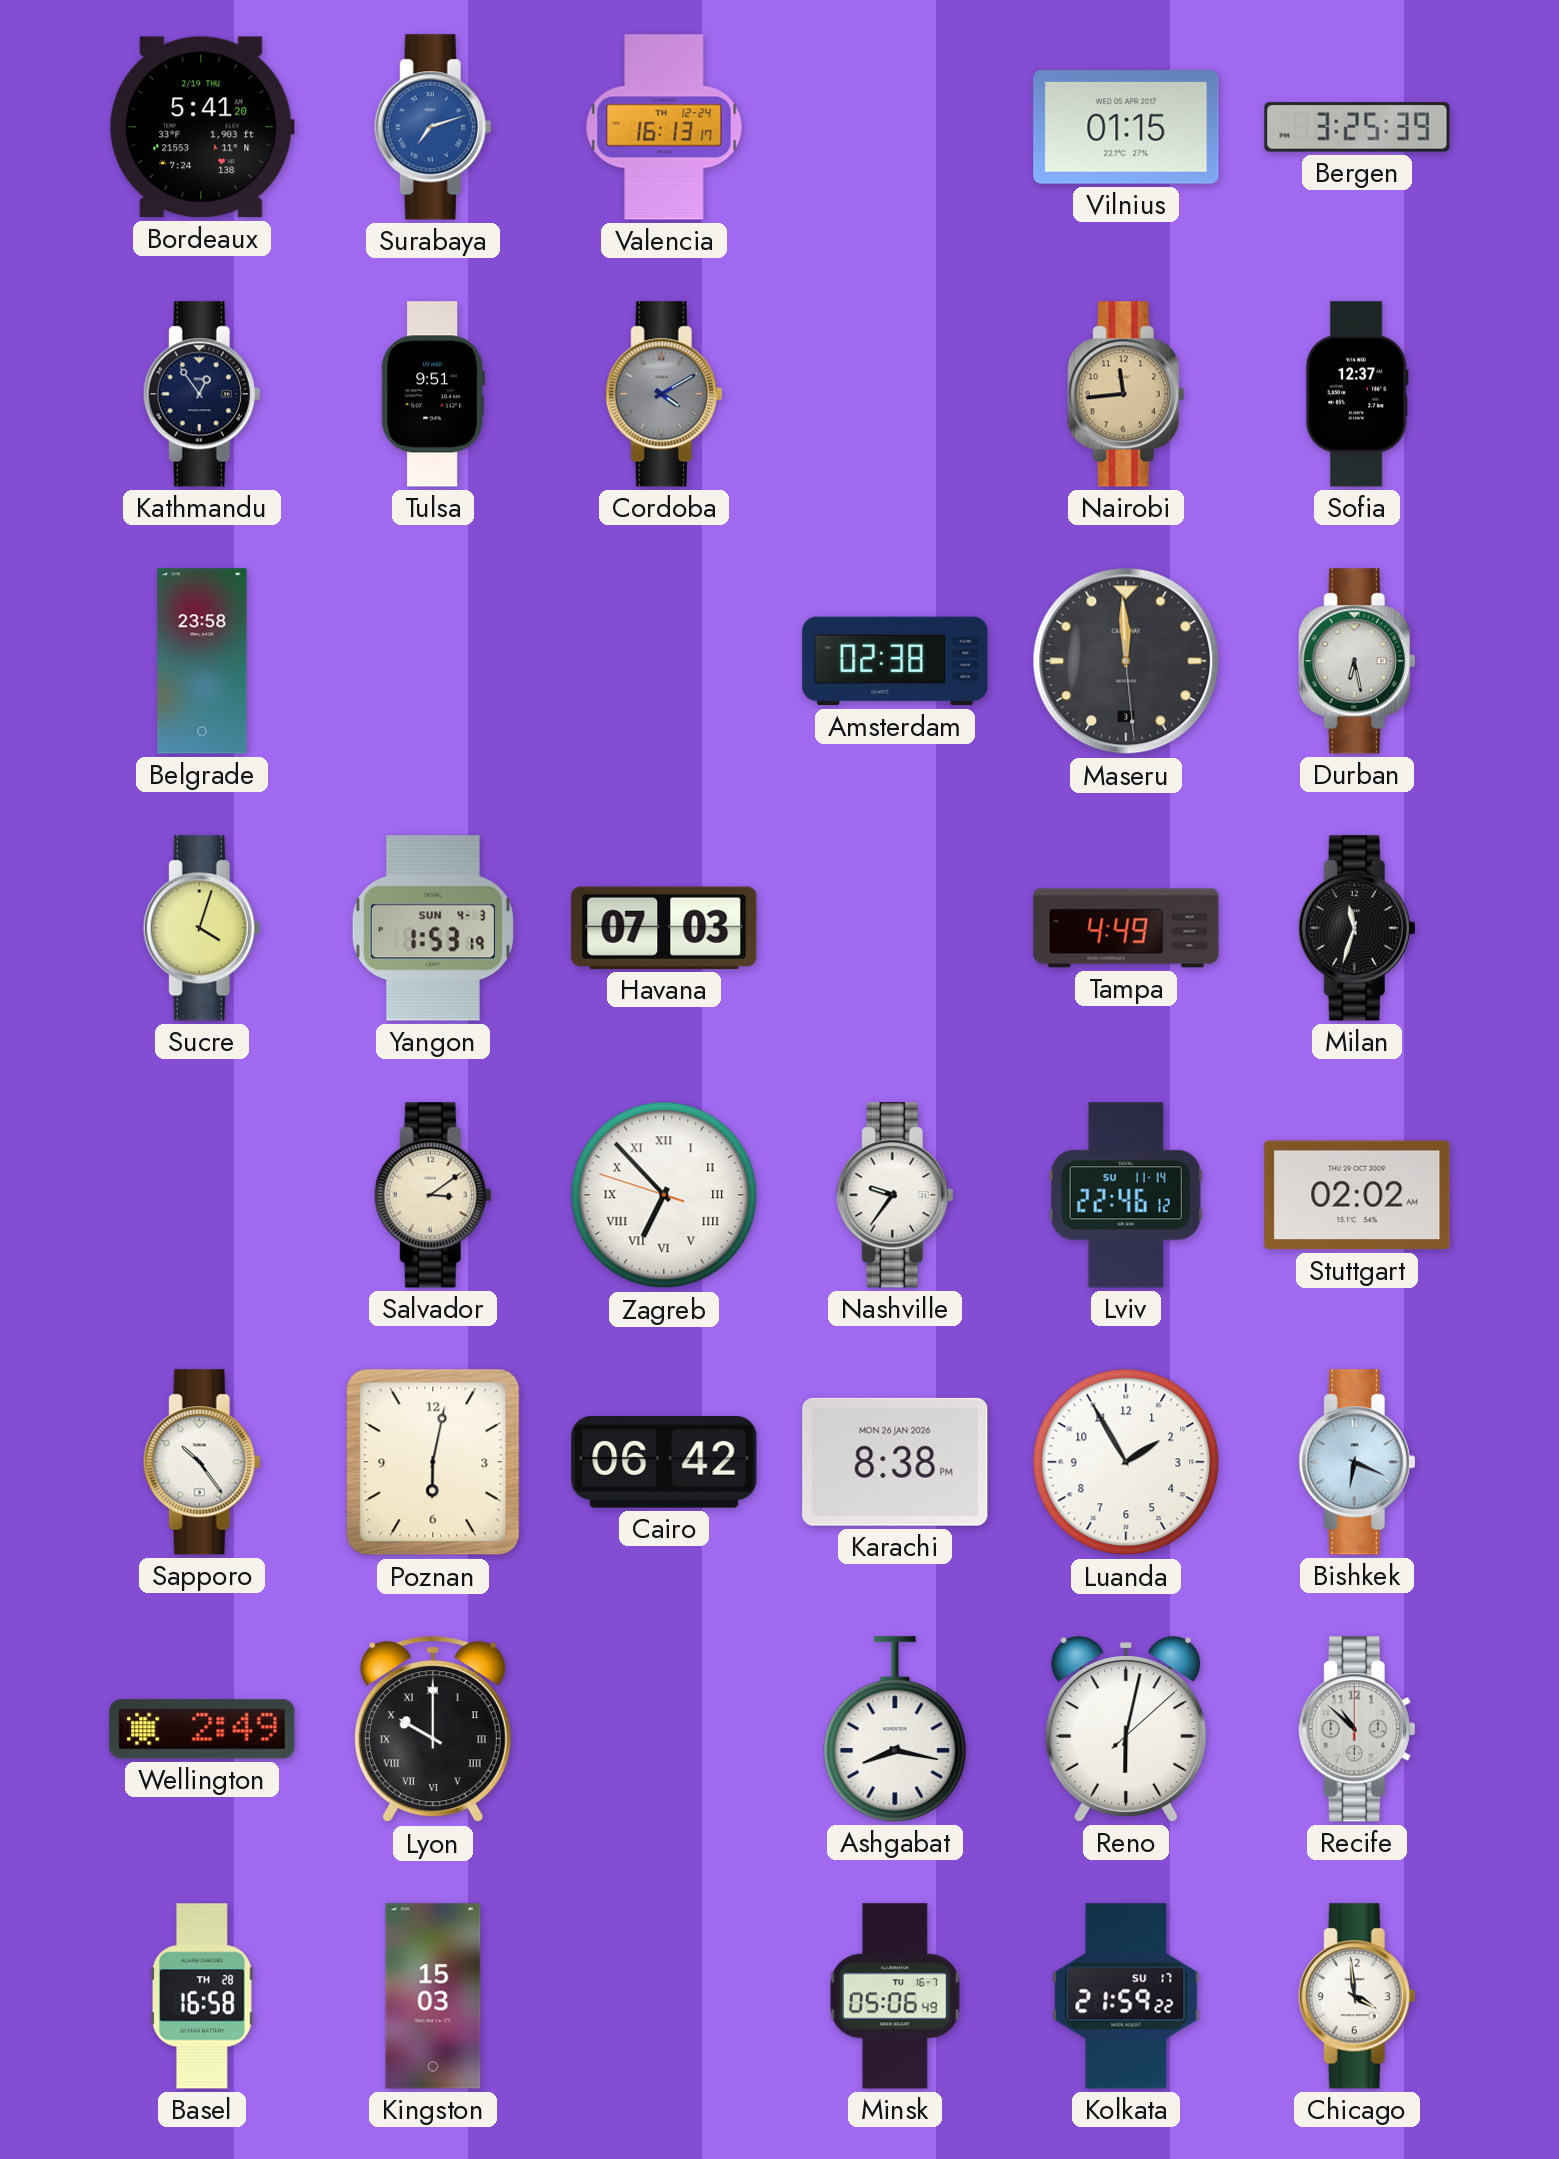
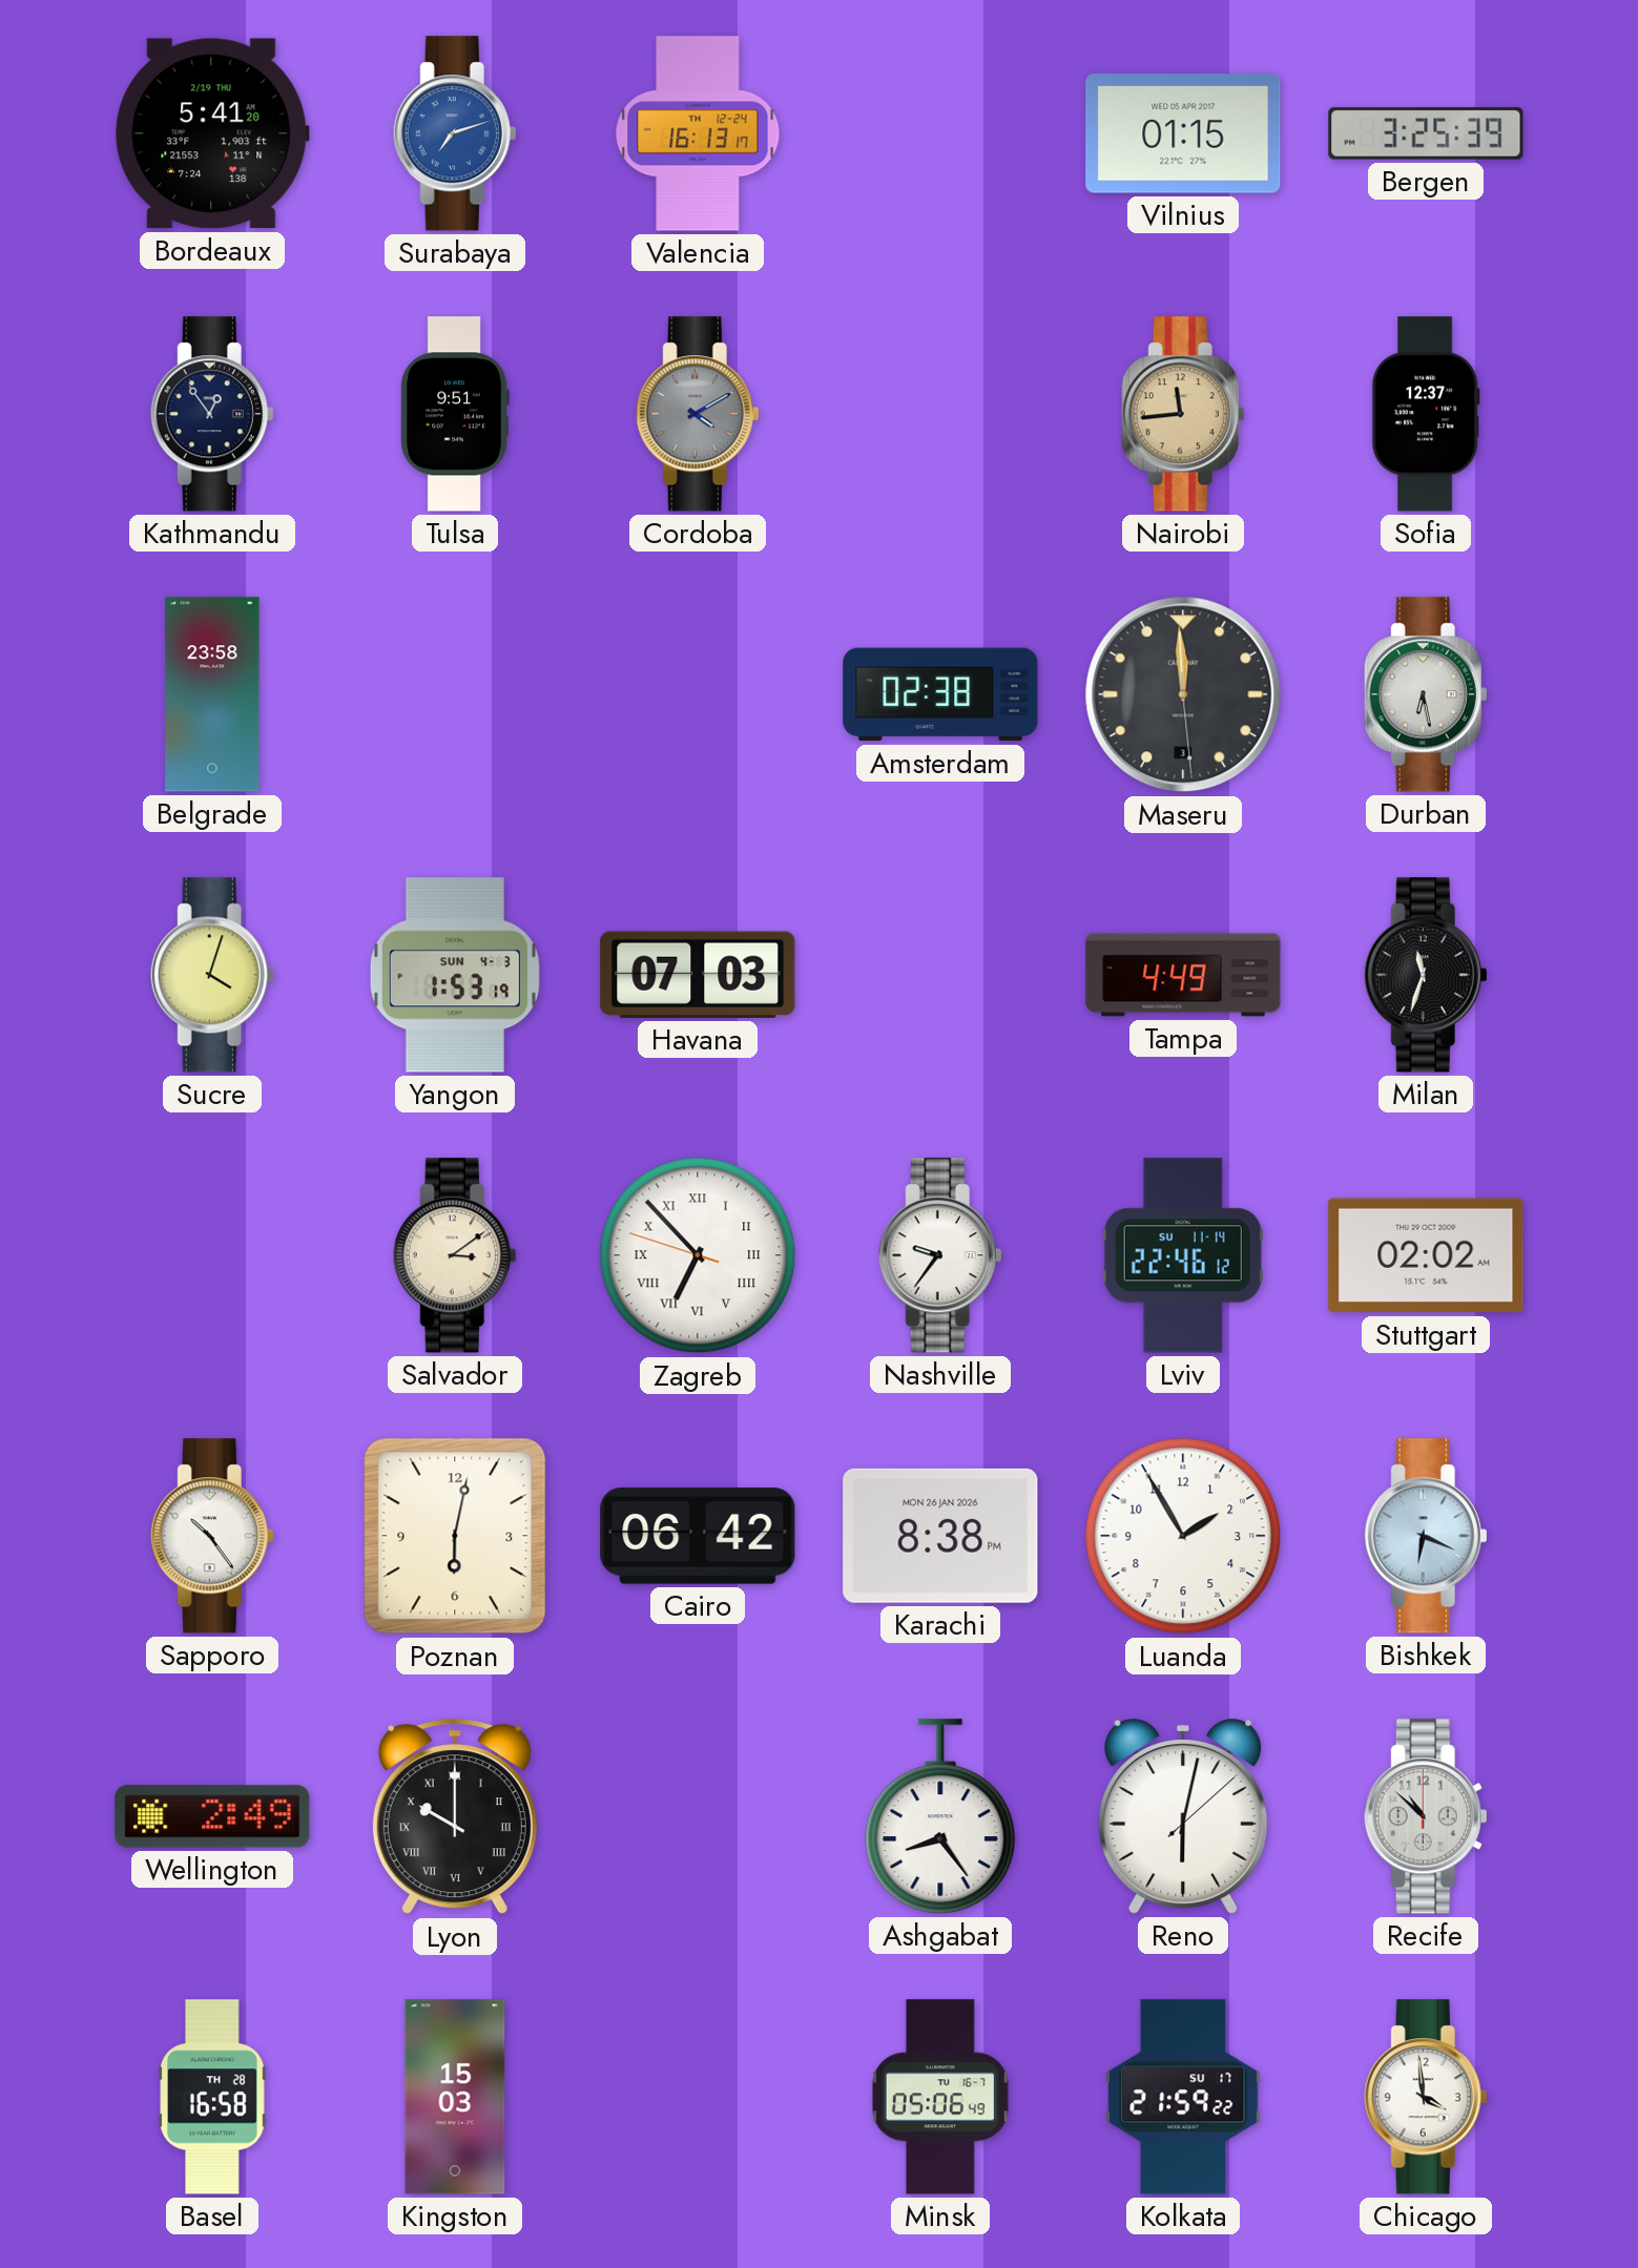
Ashgabat: 8:17 -> 8:24 (940, 1816)
